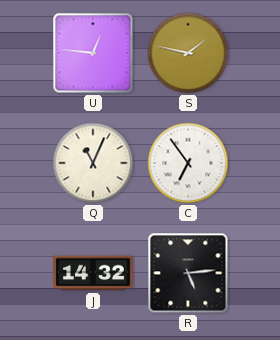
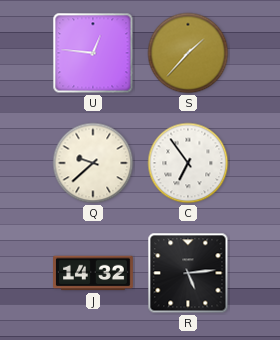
S: 1:47 -> 1:37 (188, 53)
Q: 11:04 -> 9:38 (93, 163)
